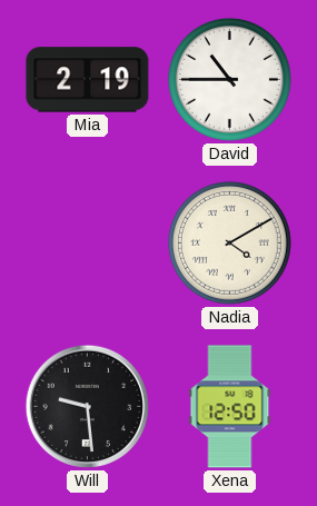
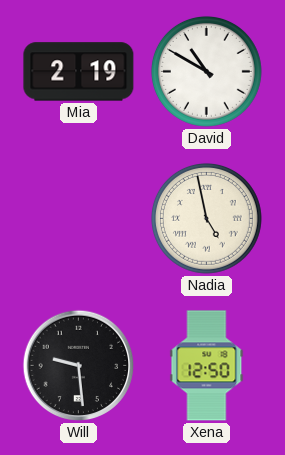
David: 10:45 -> 10:50 (206, 71)
Nadia: 4:10 -> 4:58 (206, 218)
